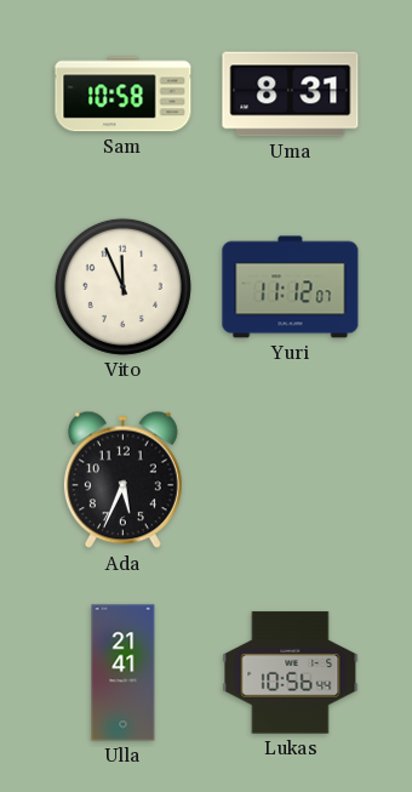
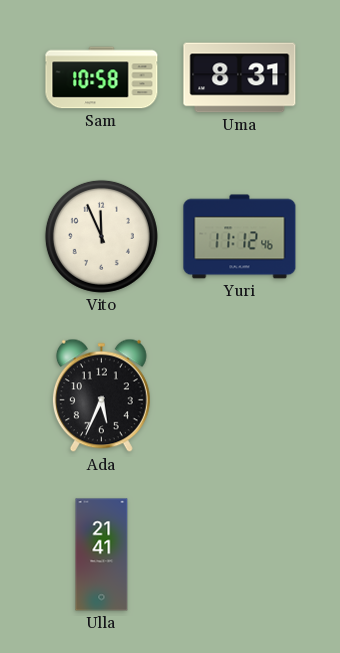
Yuri: 11:12:07 -> 11:12:46 (240, 237)
Lukas: 10:56 -> none (291, 673)
